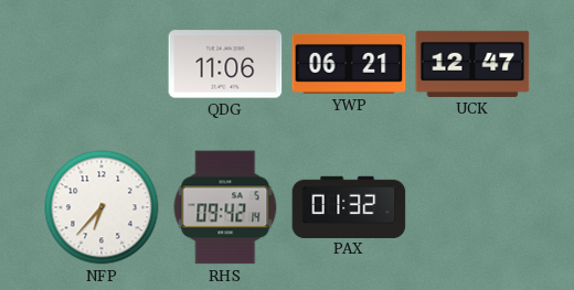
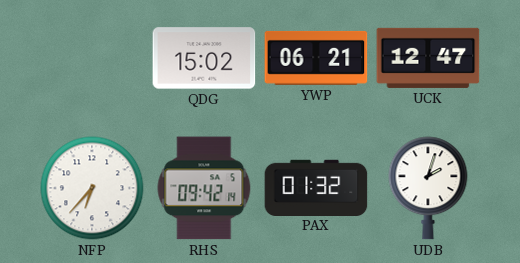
QDG: 11:06 -> 15:02 (204, 58)
UDB: none -> 2:03 (428, 188)
